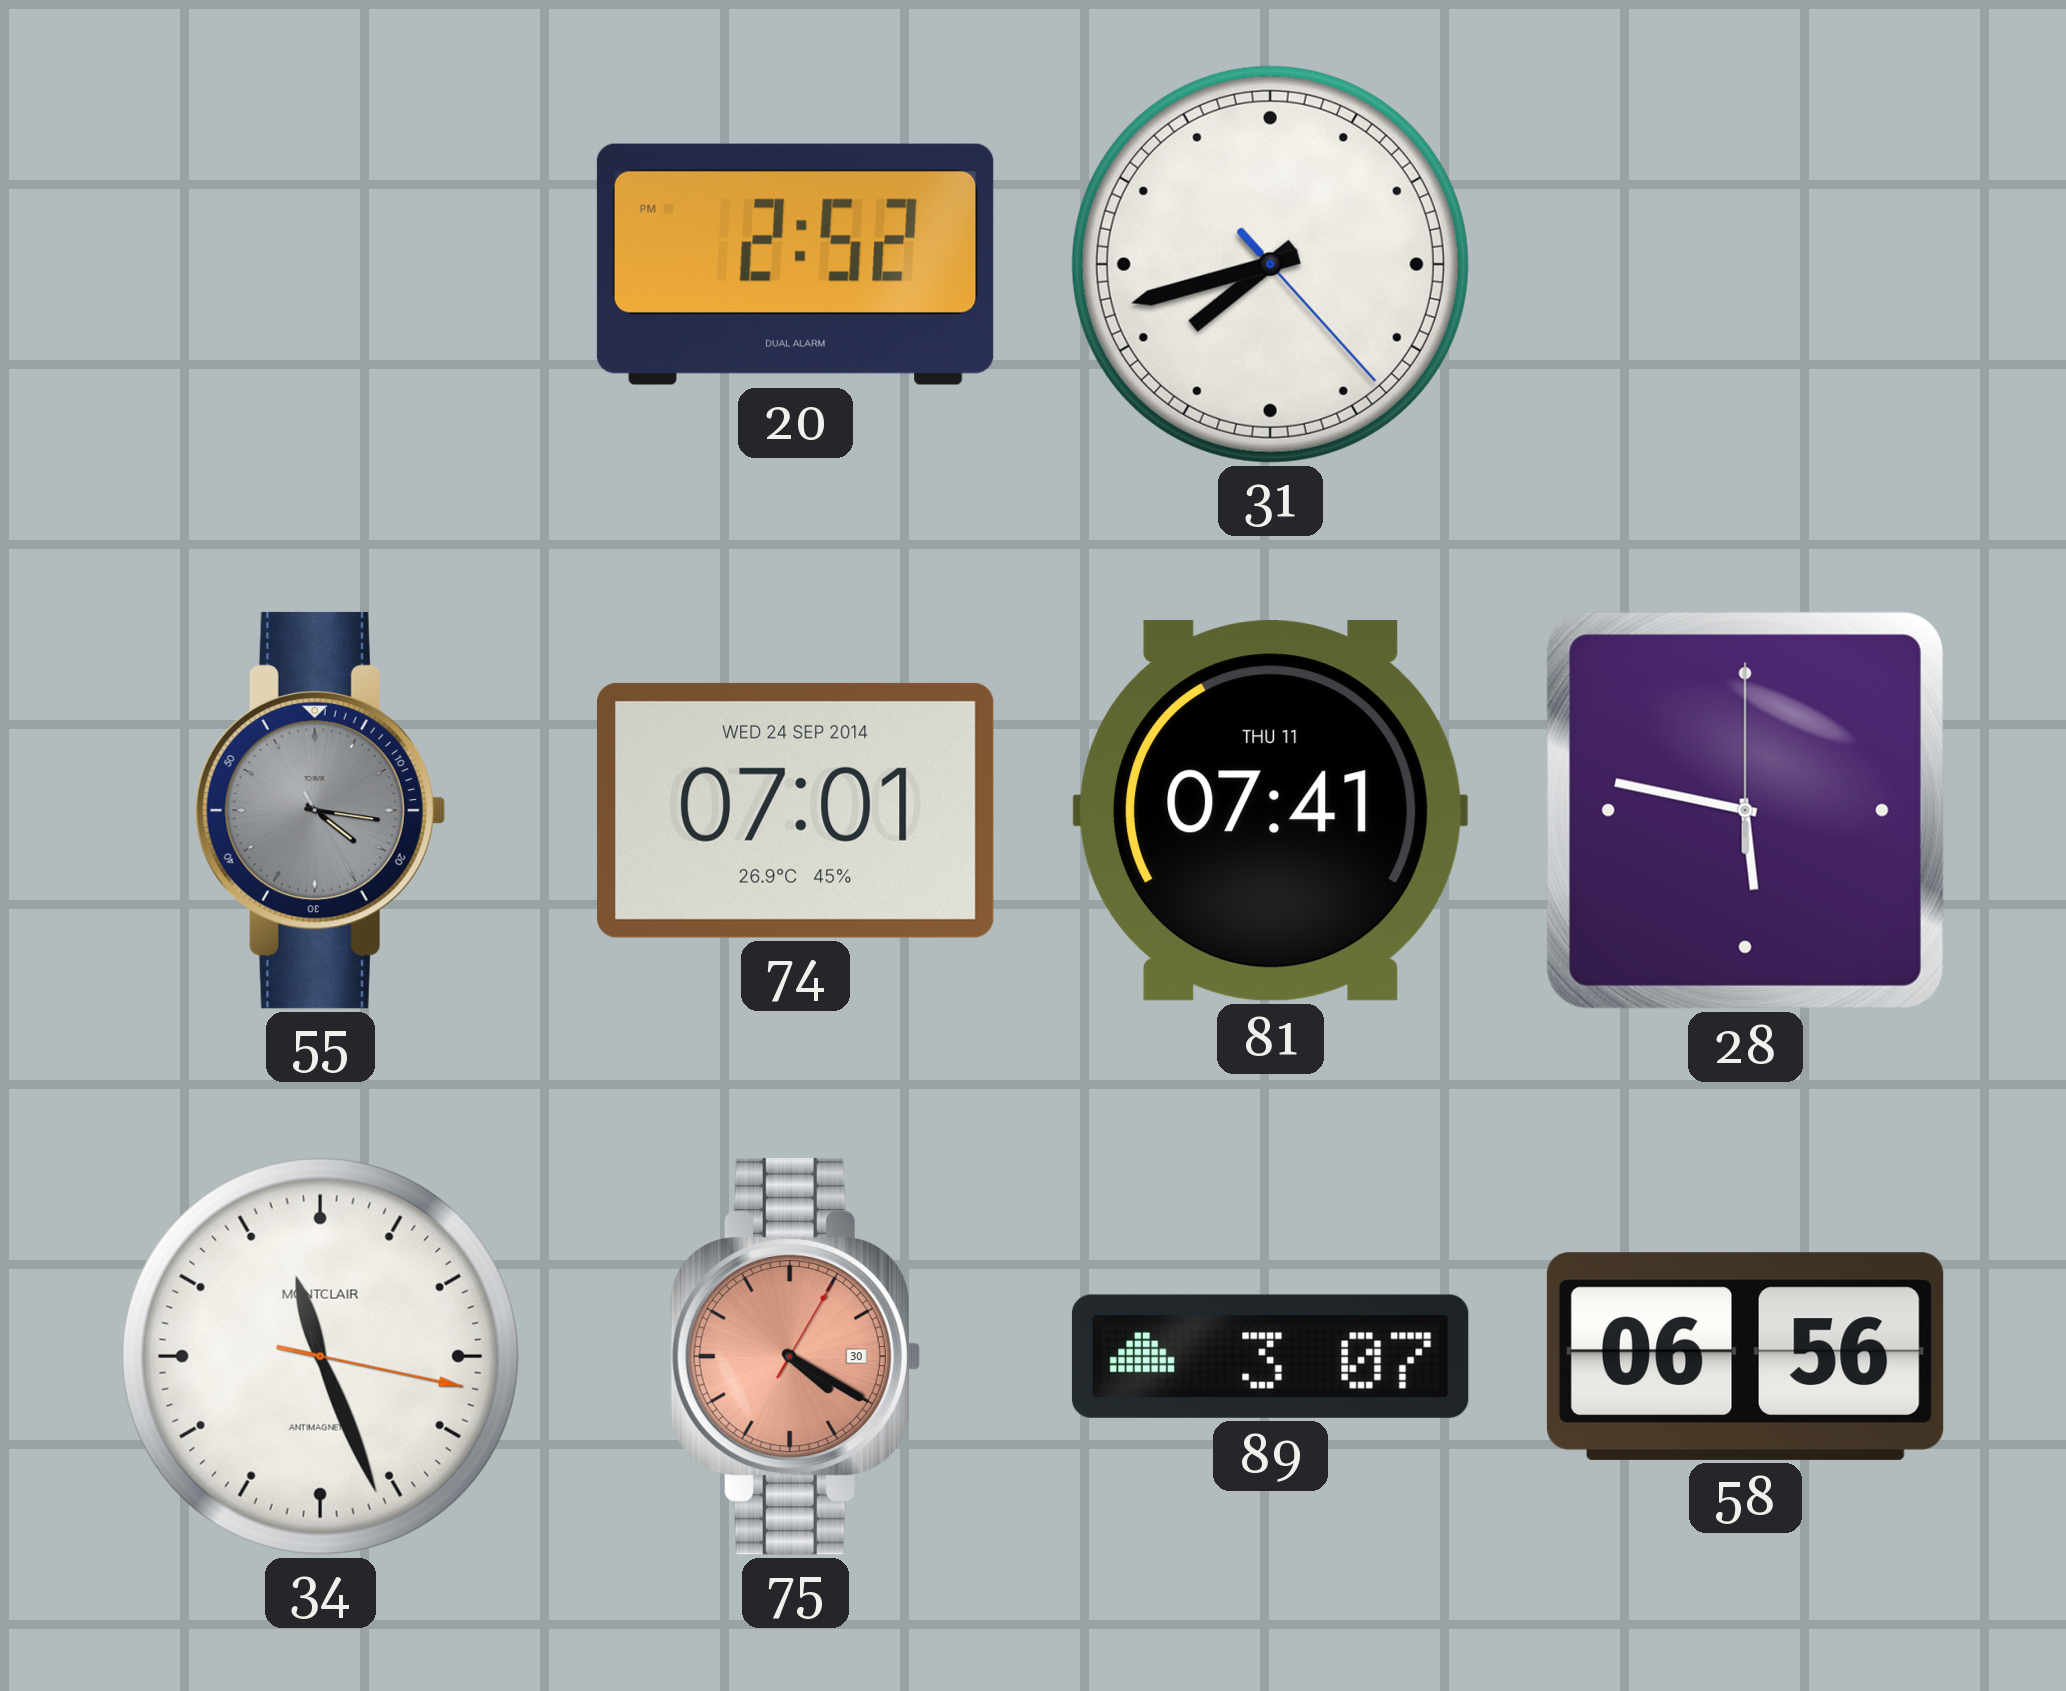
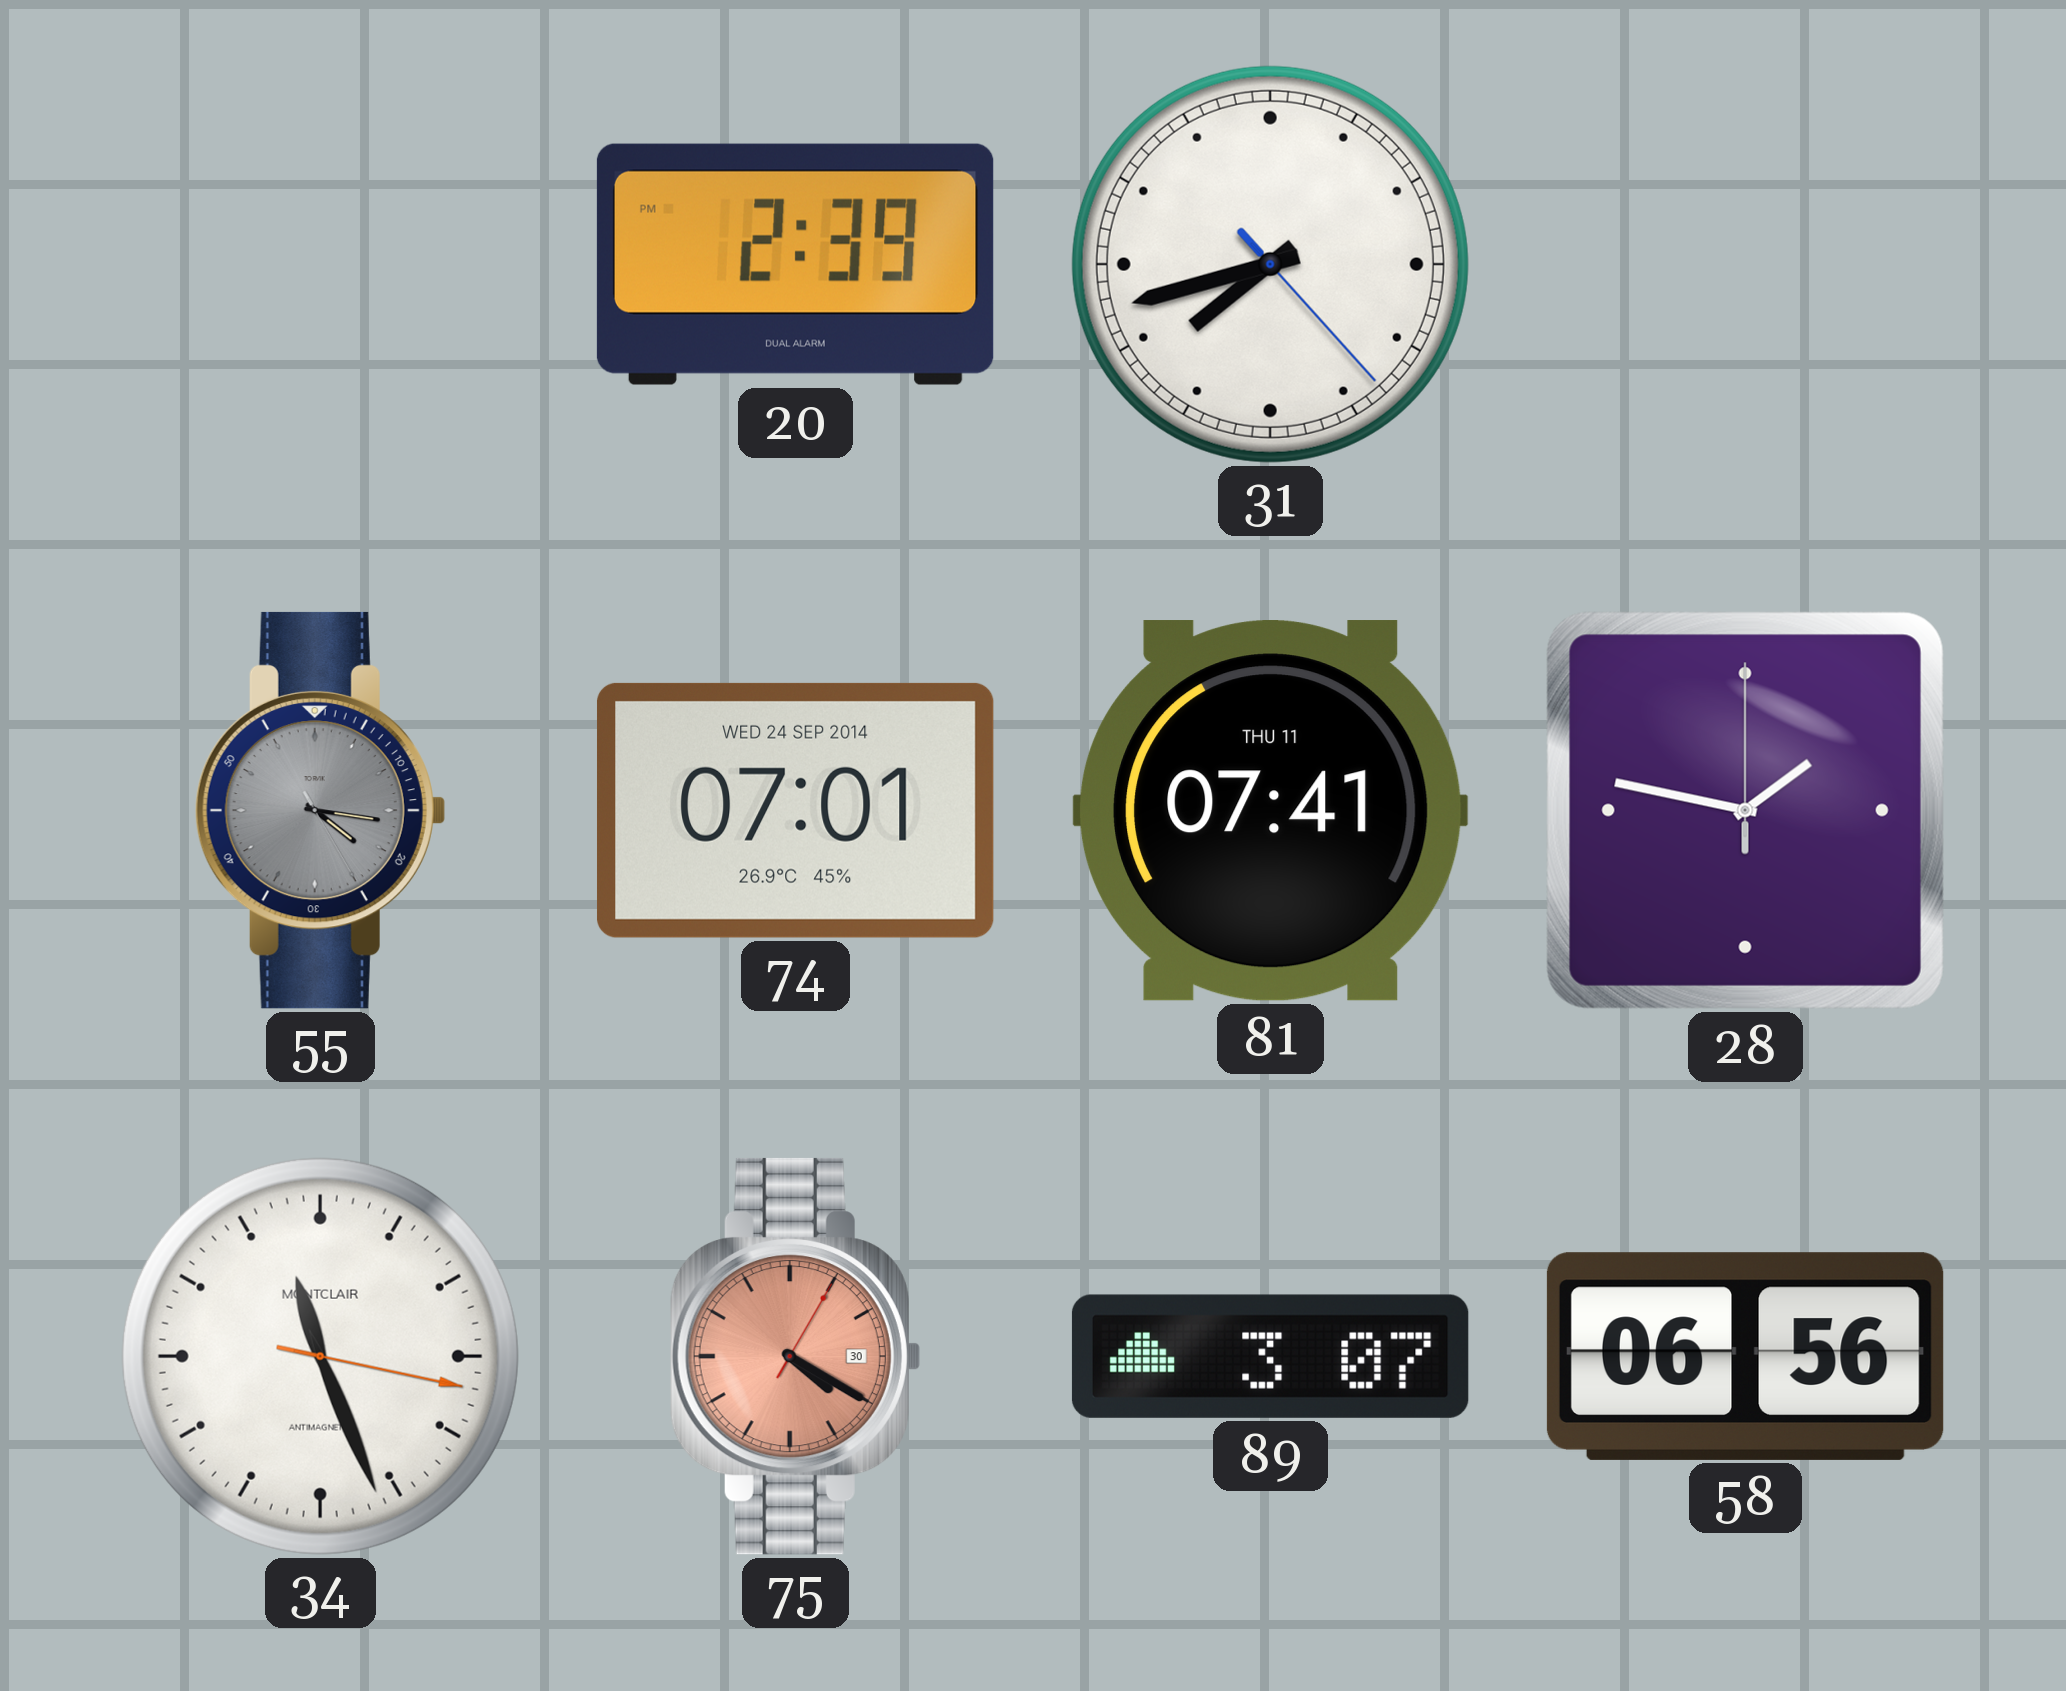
20: 2:52 -> 2:39 (795, 264)
28: 5:47 -> 1:47 (1745, 810)
